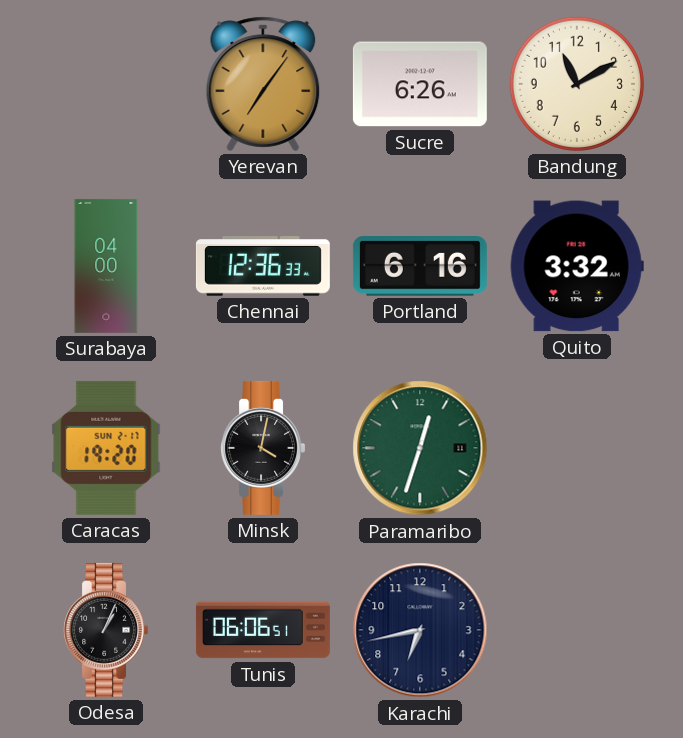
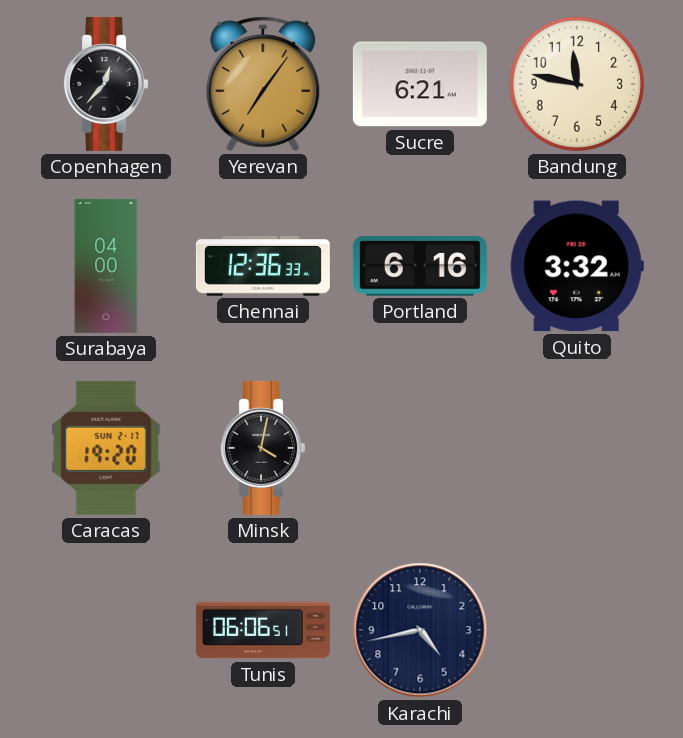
Copenhagen: none -> 12:37 (105, 84)
Sucre: 6:26 -> 6:21 (420, 84)
Bandung: 11:10 -> 11:47 (577, 84)
Paramaribo: 12:33 -> none (420, 448)
Odesa: 1:04 -> none (105, 630)
Karachi: 6:43 -> 4:43 (420, 630)
